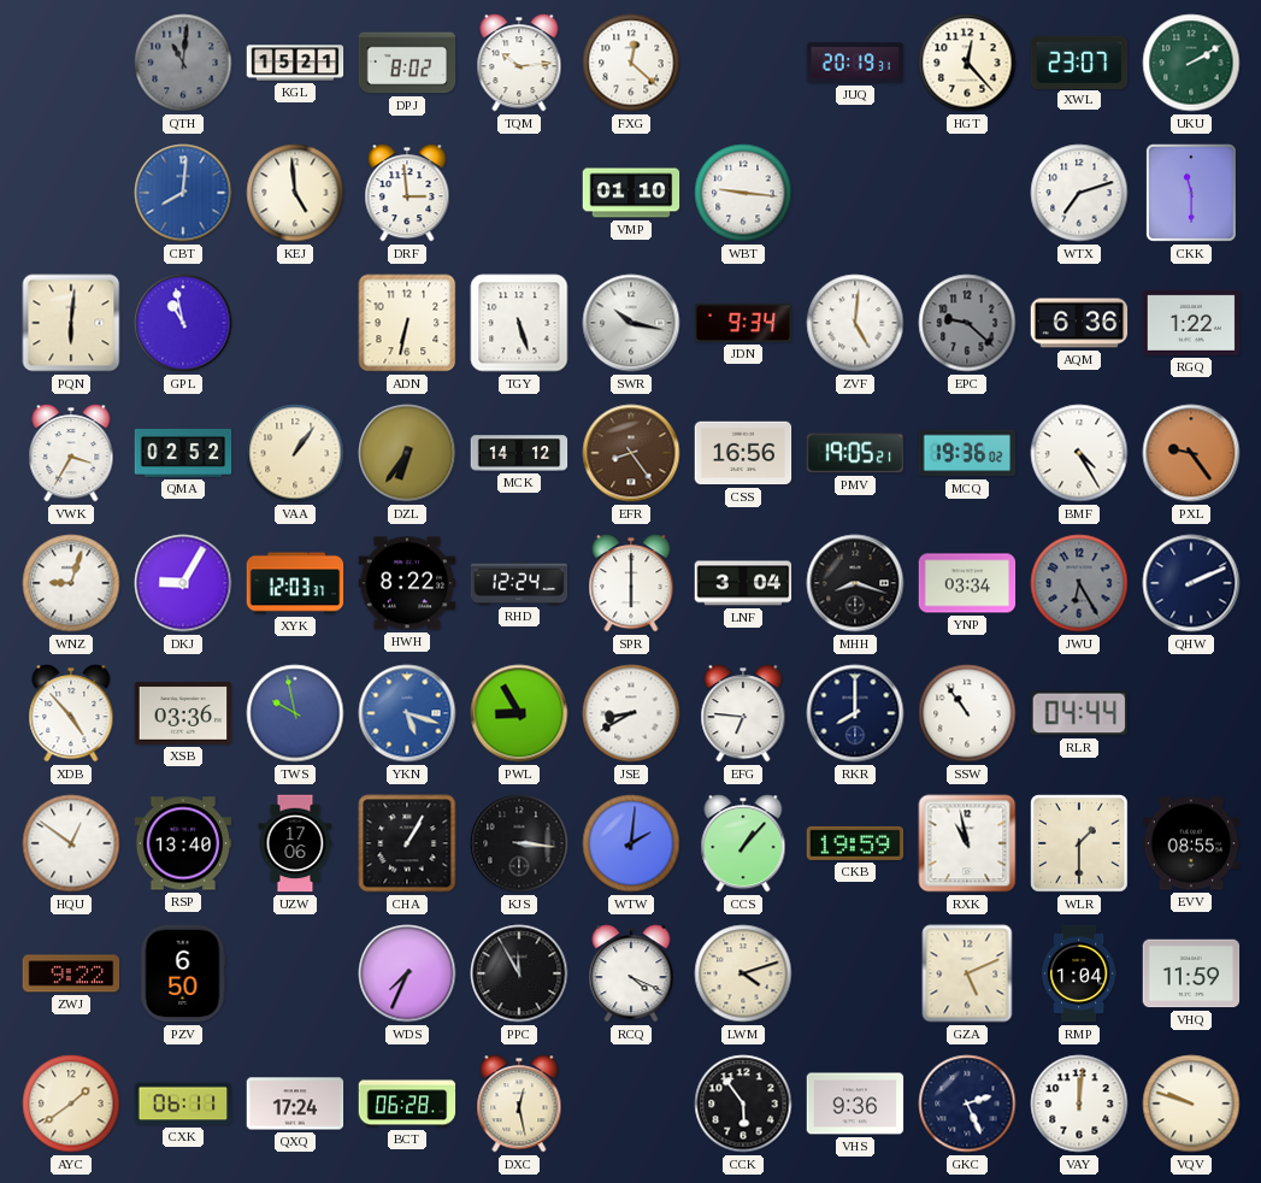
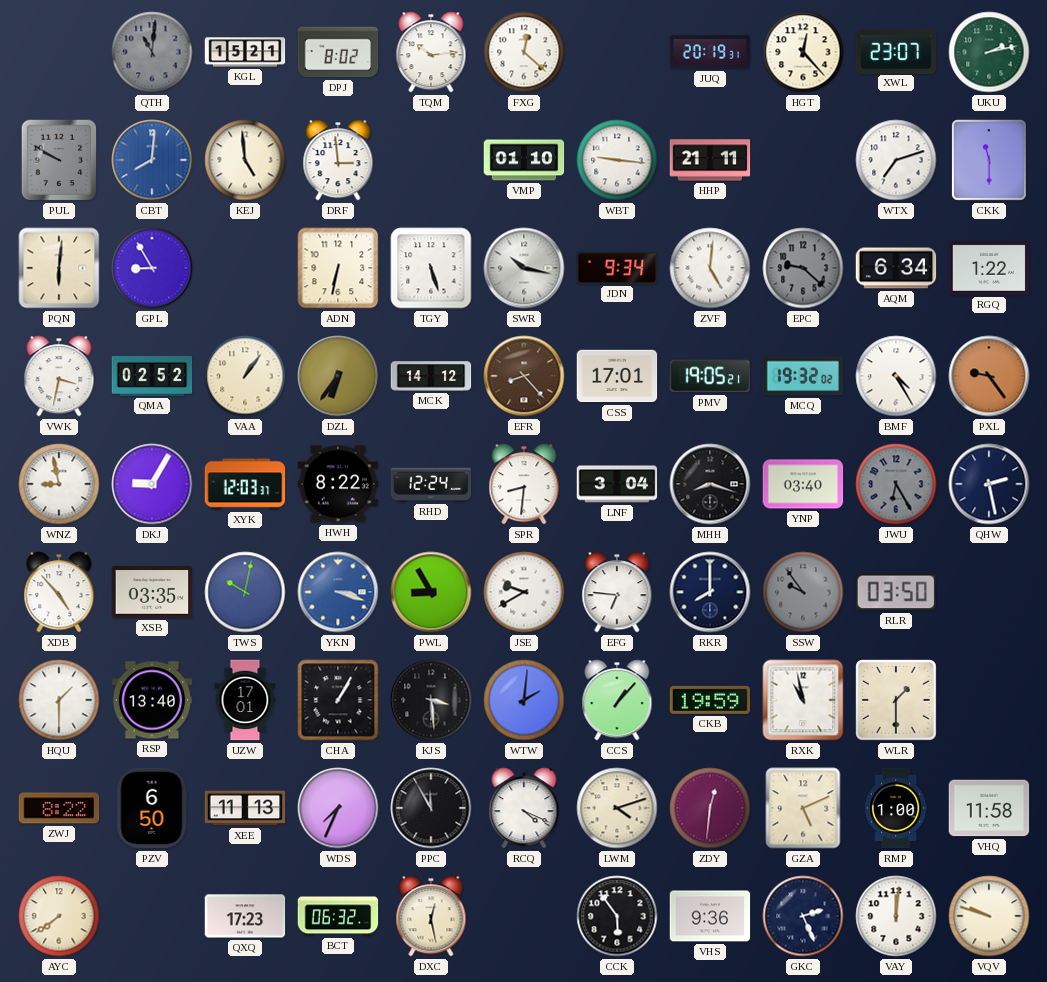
UKU: 2:10 -> 2:13 (989, 52)
PUL: none -> 9:50 (59, 160)
HHP: none -> 21:11 (710, 160)
GPL: 10:58 -> 8:55 (152, 268)
AQM: 6:36 -> 6:34 (896, 268)
VWK: 3:35 -> 3:32 (59, 376)
EFR: 8:24 -> 8:23 (524, 376)
CSS: 16:56 -> 17:01 (617, 376)
MCQ: 19:36 -> 19:32 (803, 376)
WNZ: 9:03 -> 8:58 (59, 484)
SPR: 6:00 -> 8:31 (524, 484)
YNP: 03:34 -> 03:40 (803, 484)
QHW: 2:11 -> 2:28 (989, 484)
XSB: 03:36 -> 03:35 (152, 592)
TWS: 9:58 -> 10:02 (245, 592)
YKN: 5:18 -> 3:18 (338, 592)
JSE: 8:40 -> 9:40 (524, 592)
SSW: 10:54 -> 9:54 (803, 592)
SSW dial: white -> grey (803, 592)
RLR: 04:44 -> 03:50 (896, 592)
HQU: 12:51 -> 1:30 (59, 700)
UZW: 17:06 -> 17:01 (245, 700)
KJS: 3:16 -> 3:29 (431, 700)
EVV: 08:55 -> none (1191, 843)
ZWJ: 9:22 -> 8:22 (59, 808)
XEE: none -> 11:13 (245, 808)
ZDY: none -> 12:31 (710, 808)
RMP: 1:04 -> 1:00 (896, 808)
VHQ: 11:59 -> 11:58 (989, 808)
AYC: 1:39 -> 7:39 (59, 916)
CXK: 06:11 -> none (183, 1103)
QXQ: 17:24 -> 17:23 (245, 916)
BCT: 06:28 -> 06:32 (338, 916)
